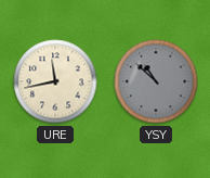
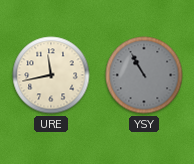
YSY: 10:52 -> 10:55 (144, 75)
